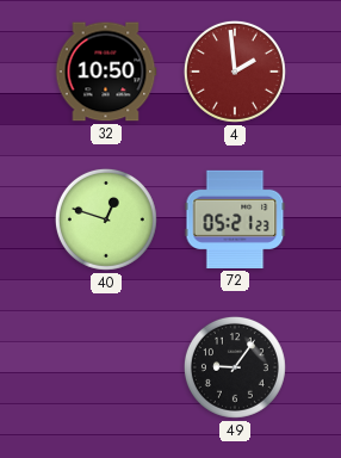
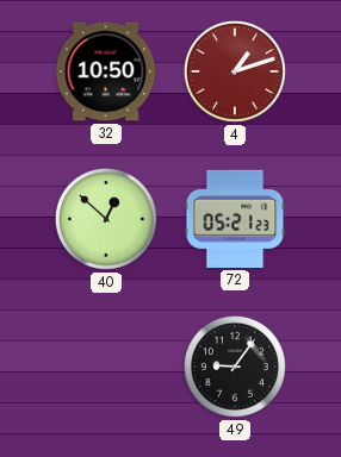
4: 1:59 -> 1:12 (235, 71)
40: 12:48 -> 12:52 (106, 219)
